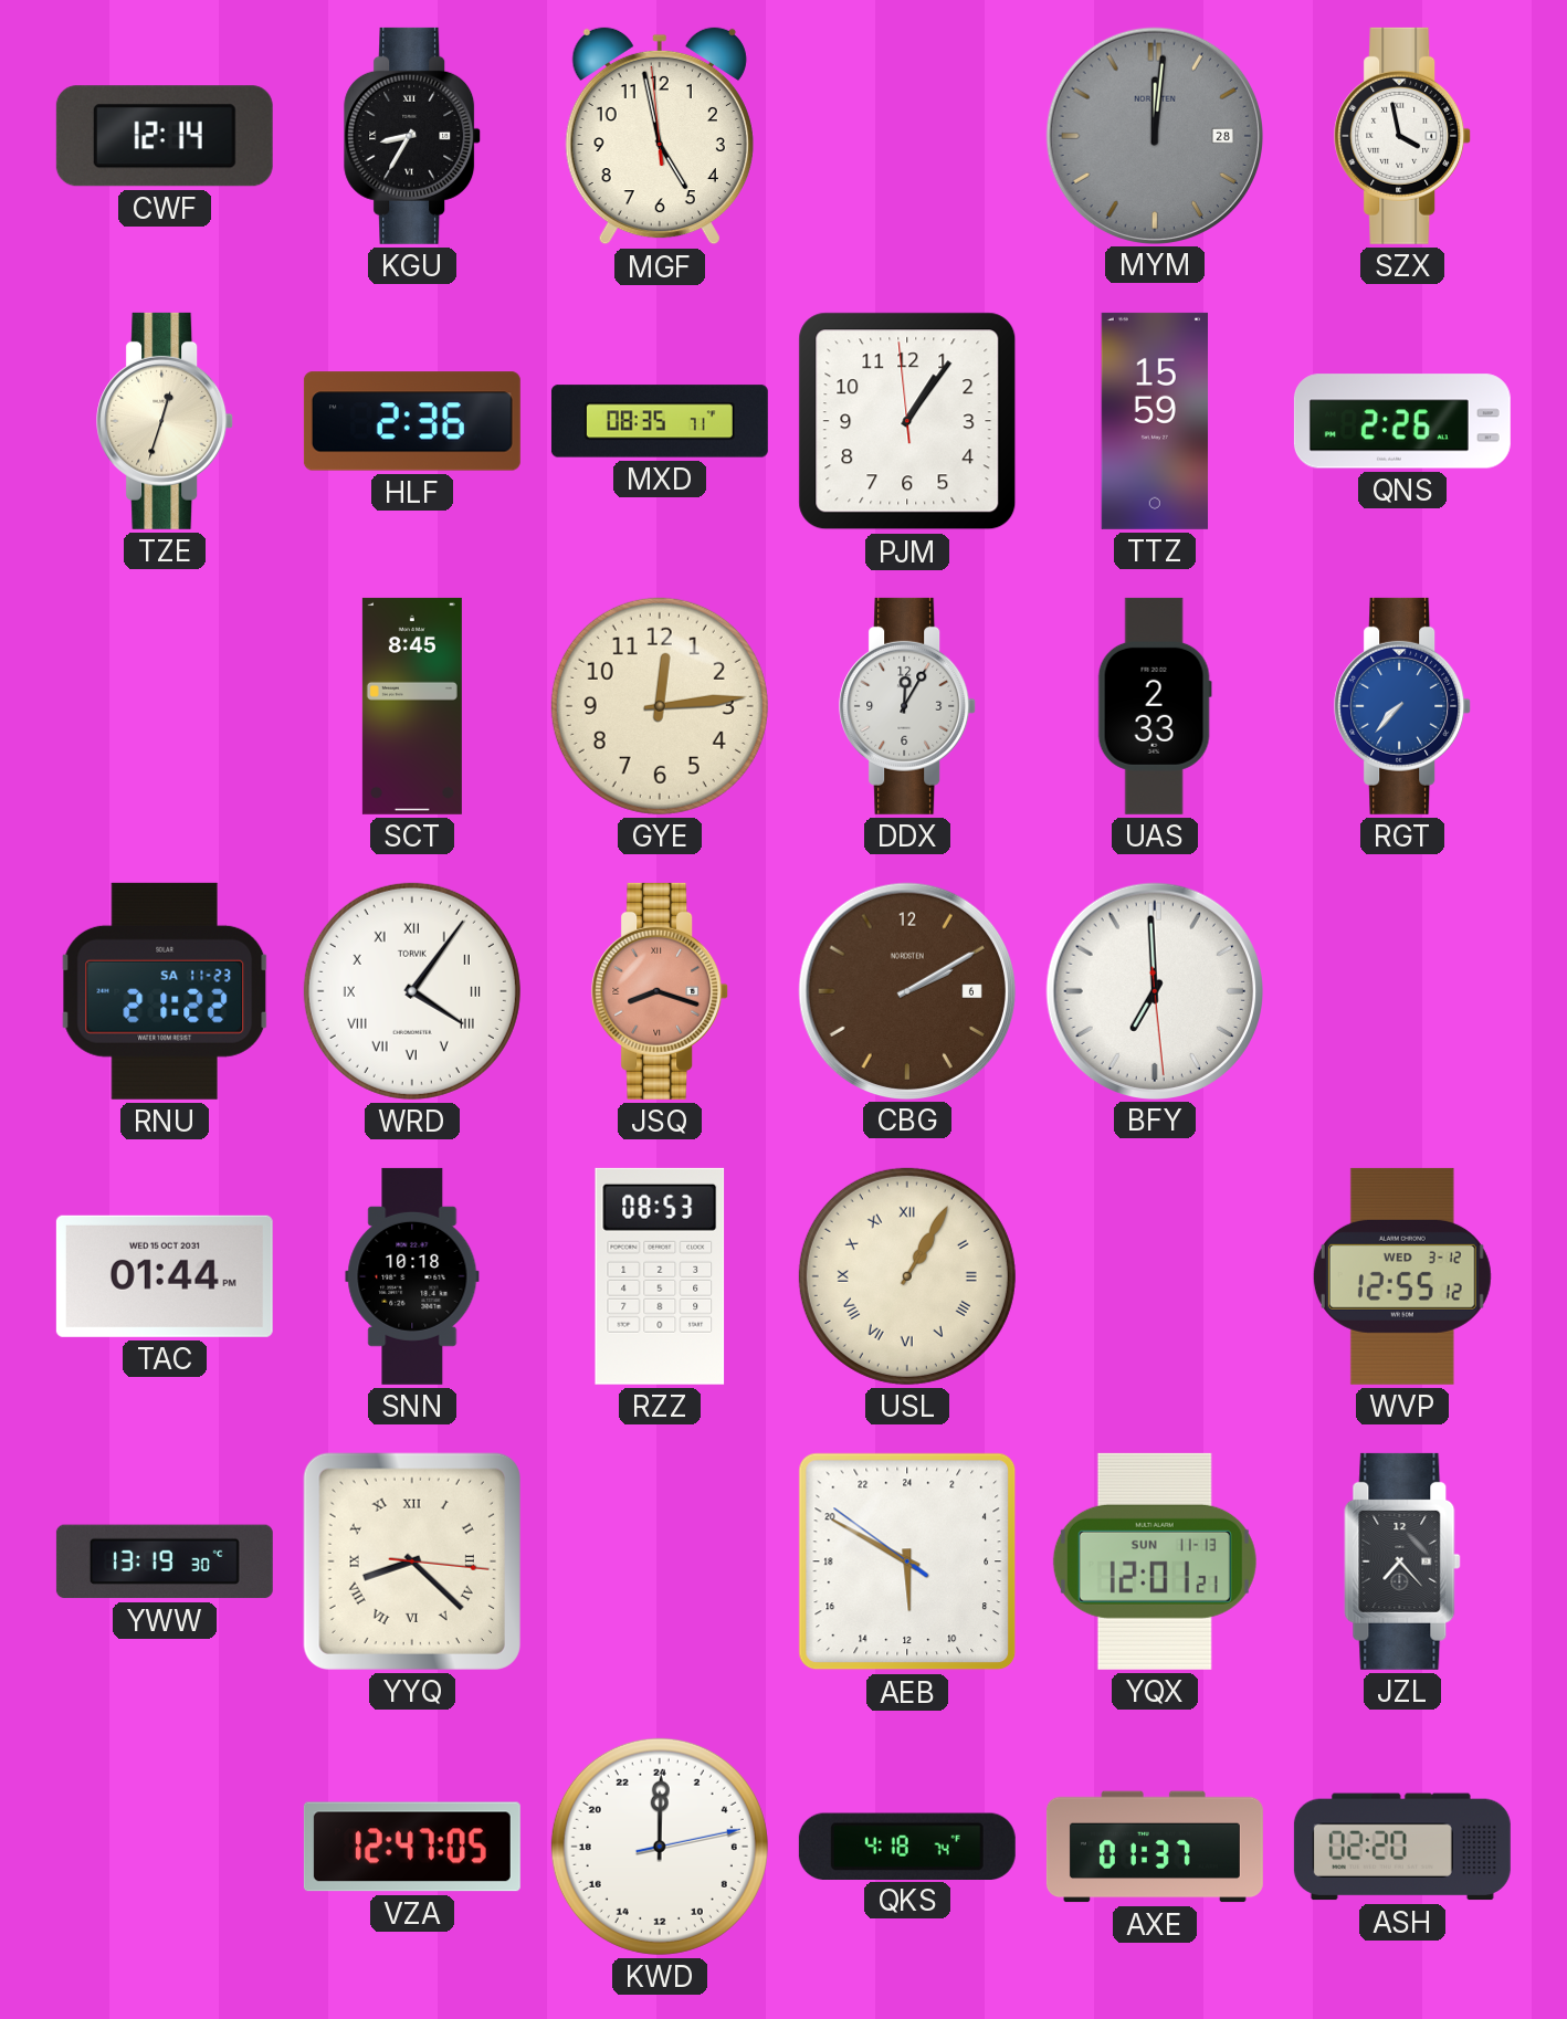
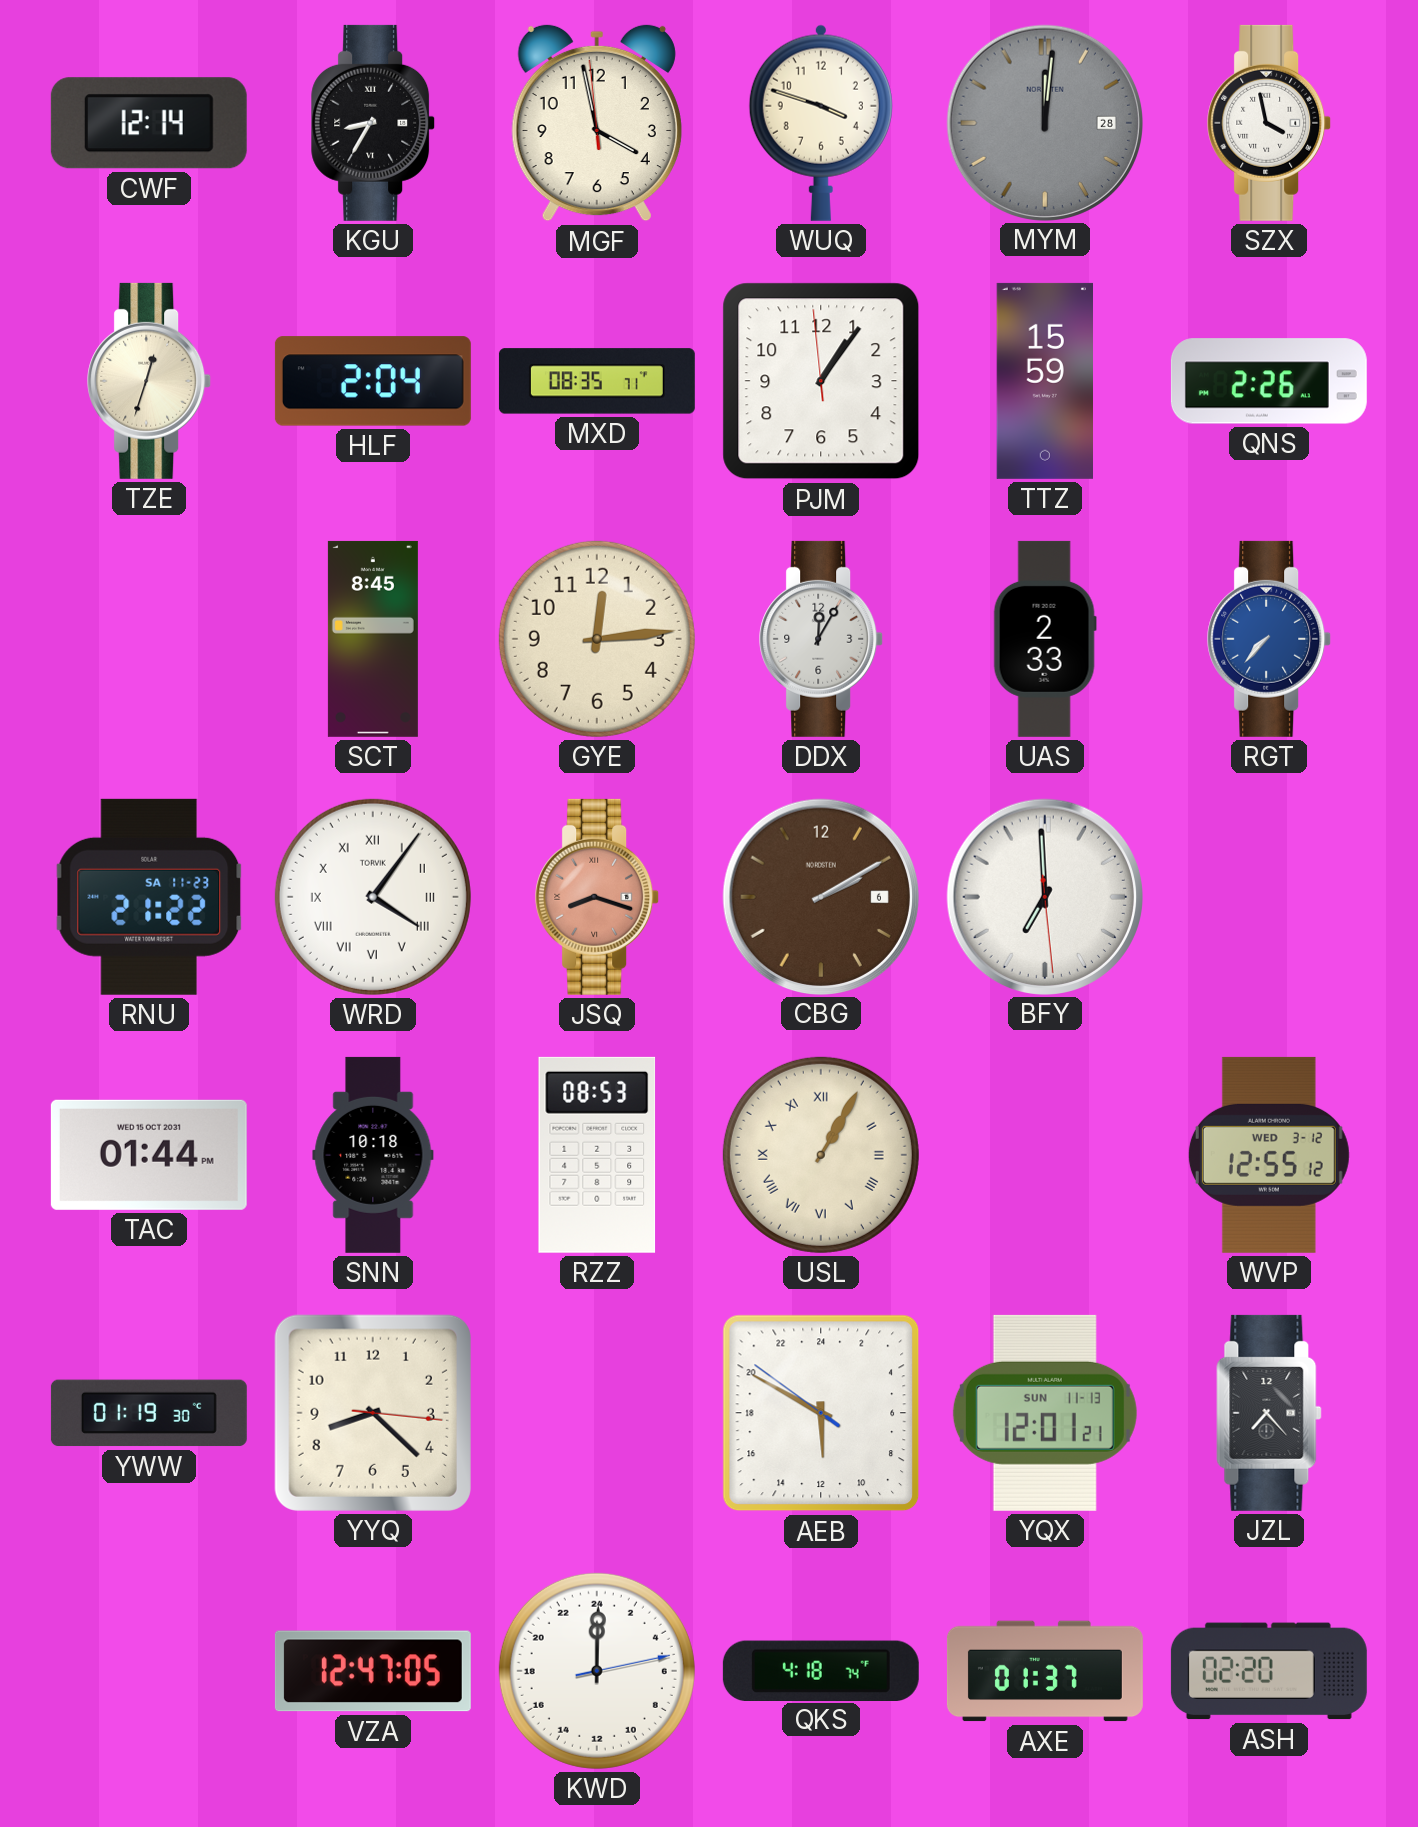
MGF: 4:57 -> 3:57 (597, 123)
WUQ: none -> 3:48 (821, 123)
HLF: 2:36 -> 2:04 (373, 381)
YWW: 13:19 -> 01:19 (149, 1413)
YYQ numerals: Roman -> Arabic (373, 1413)
